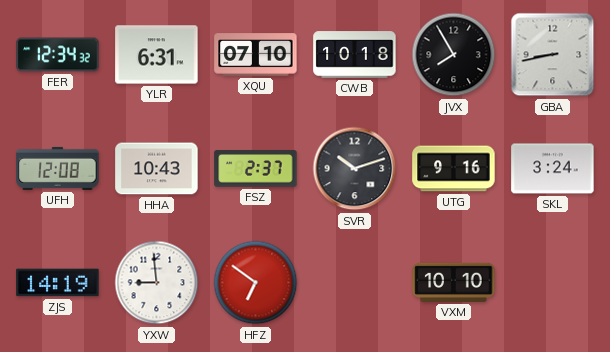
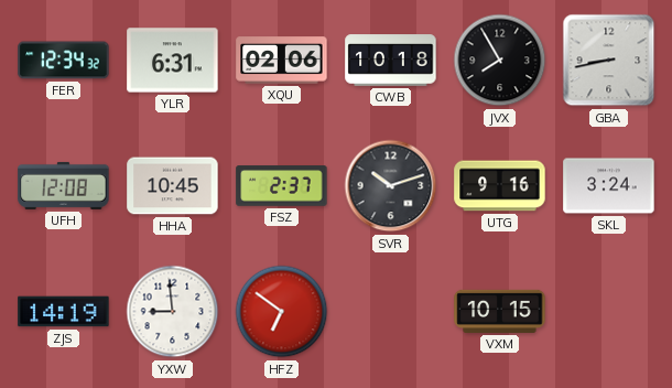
XQU: 07:10 -> 02:06 (282, 61)
HHA: 10:43 -> 10:45 (173, 186)
VXM: 10:10 -> 10:15 (500, 311)
